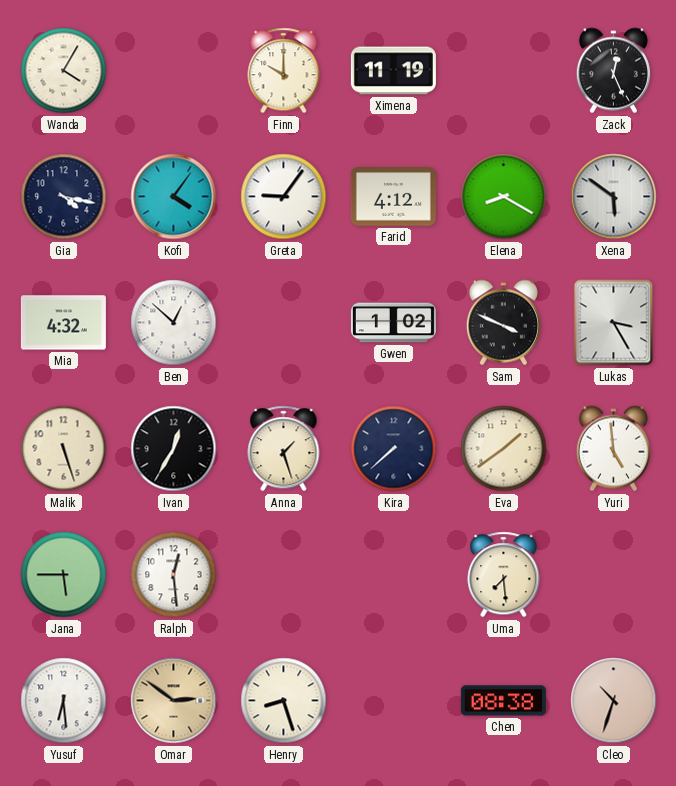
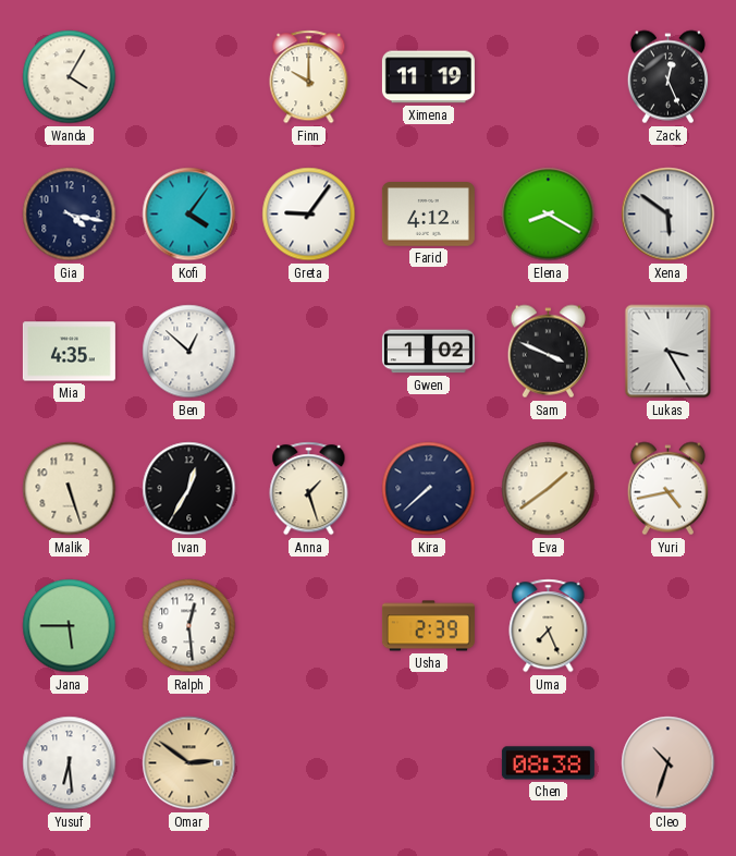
Mia: 4:32 -> 4:35 (69, 352)
Yuri: 4:59 -> 4:43 (667, 489)
Usha: none -> 2:39 (428, 626)
Uma: 7:29 -> 7:26 (549, 626)
Henry: 8:27 -> none (284, 701)
